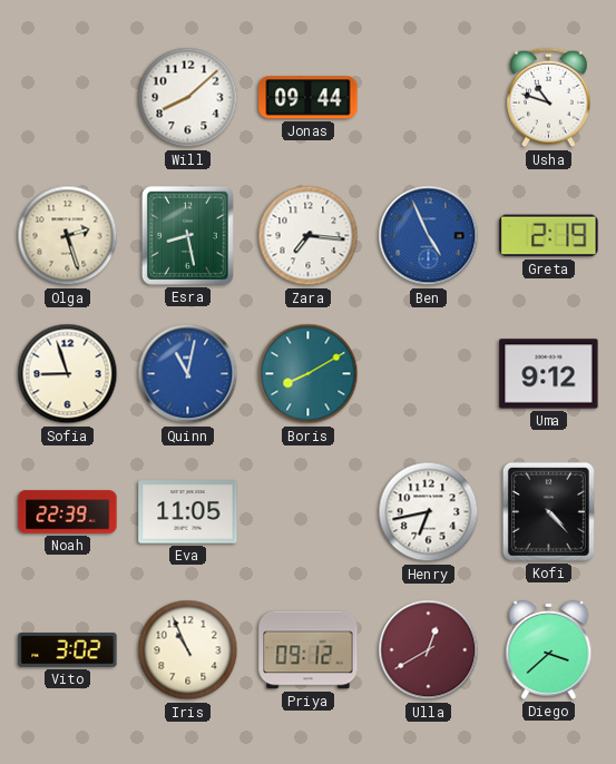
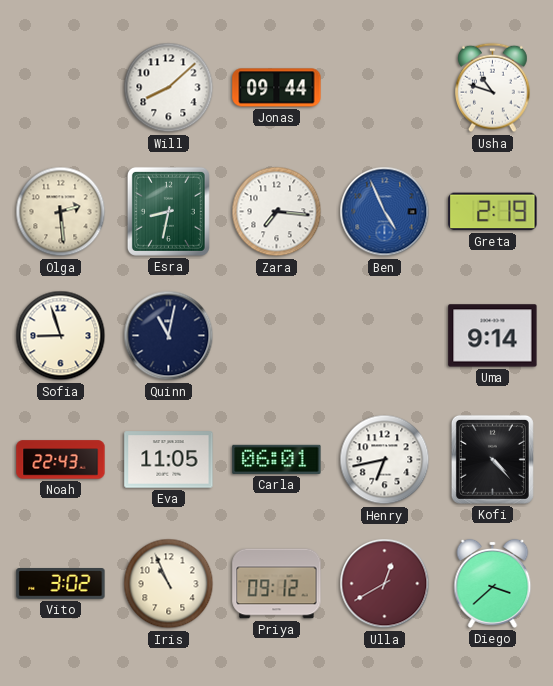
Olga: 2:27 -> 2:29 (61, 212)
Esra: 8:28 -> 8:32 (168, 211)
Quinn dial: blue -> navy (169, 336)
Boris: 8:10 -> none (309, 374)
Uma: 9:12 -> 9:14 (493, 336)
Noah: 22:39 -> 22:43 (61, 460)
Carla: none -> 06:01 (277, 459)
